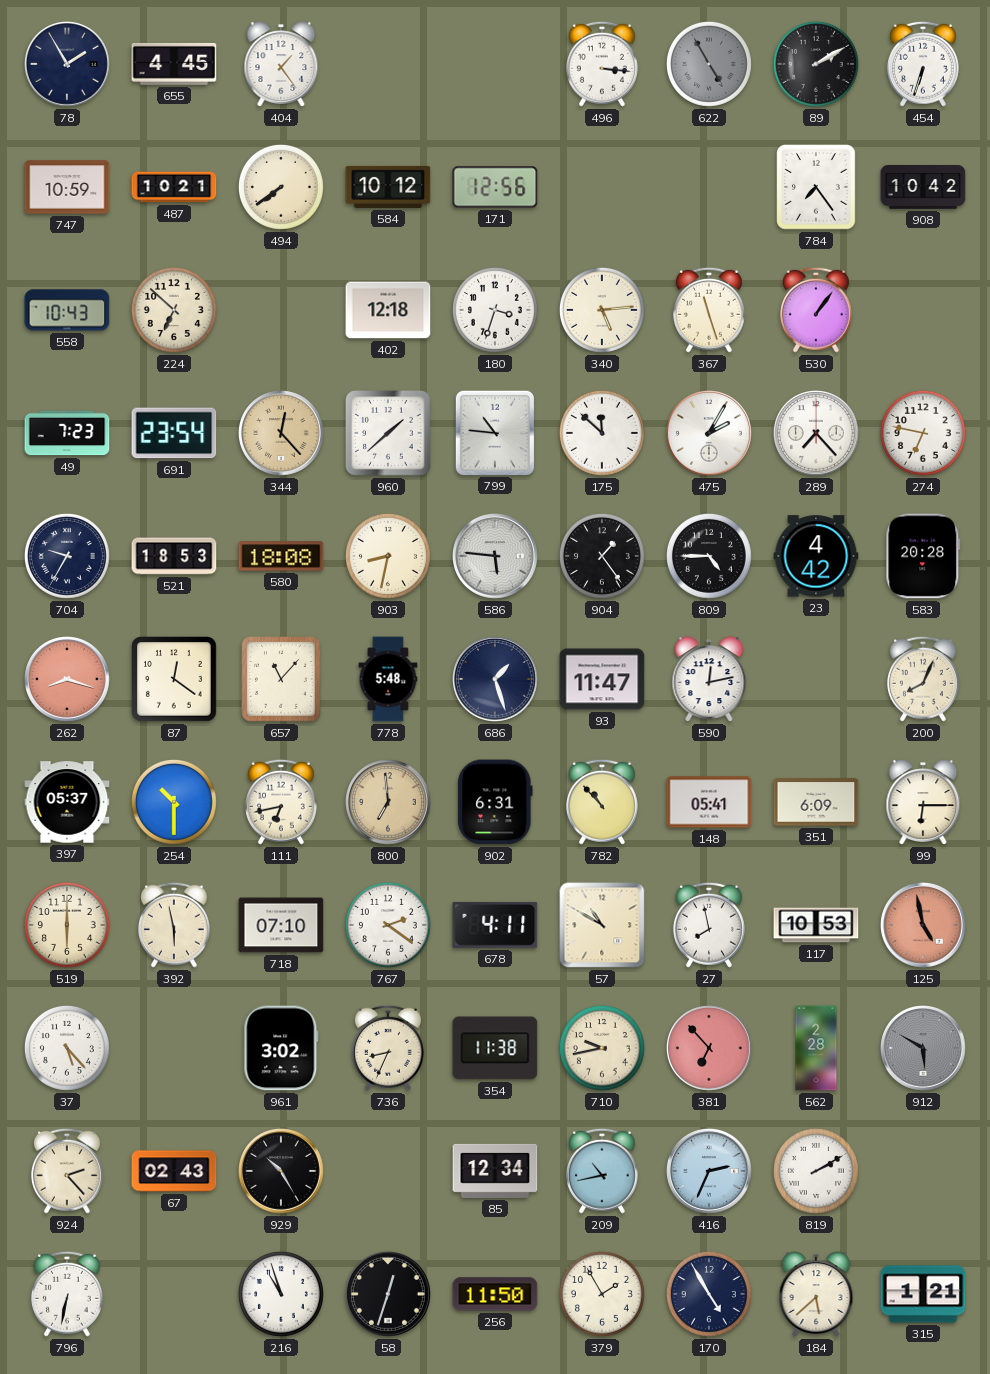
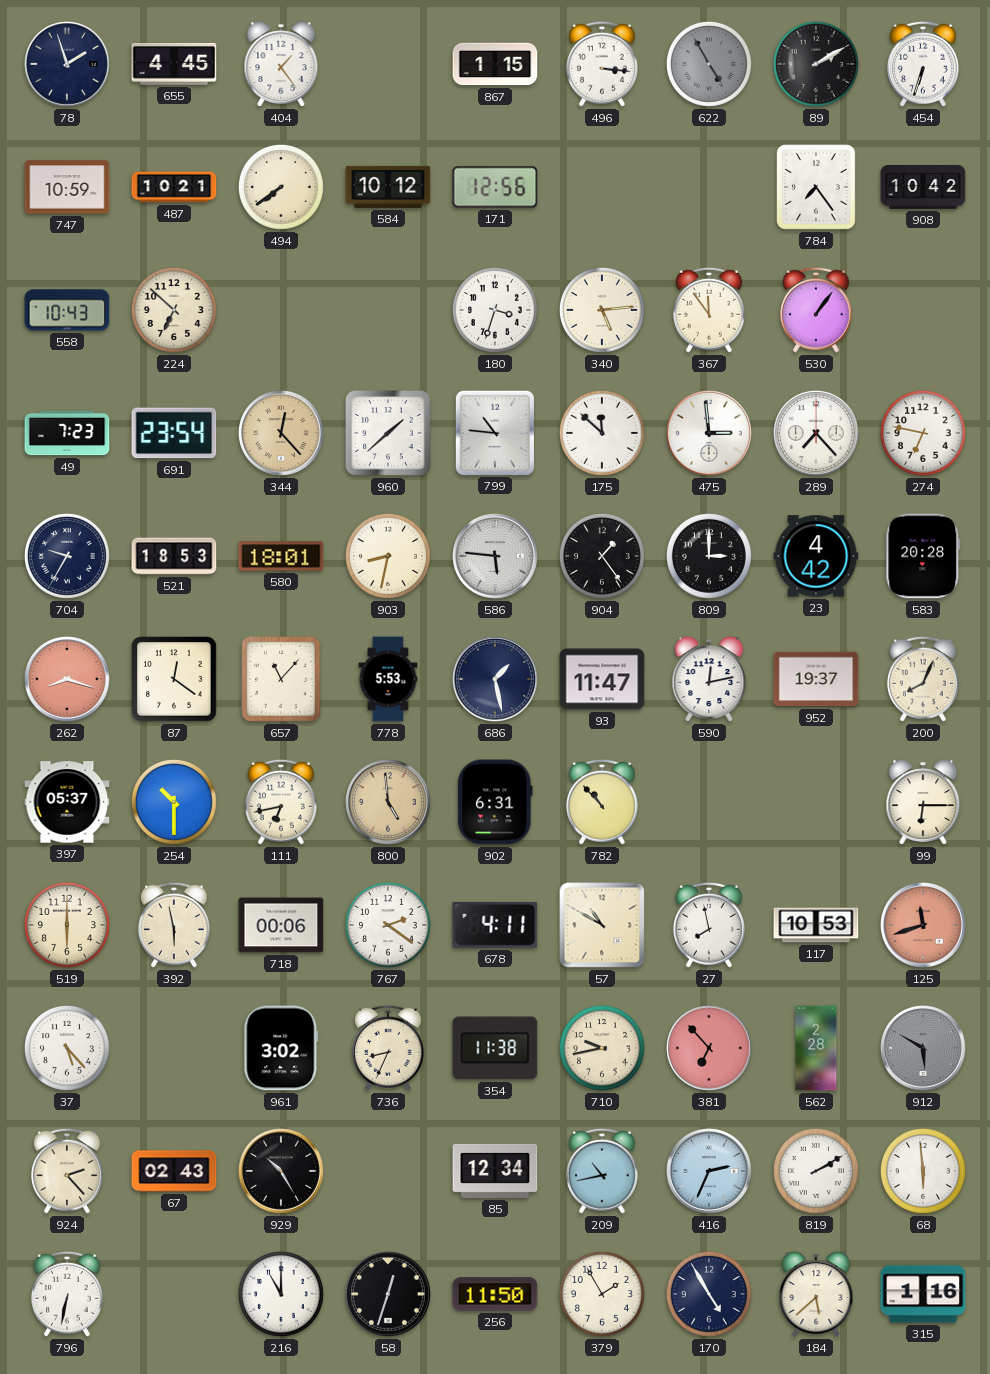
78: 1:55 -> 1:57 (68, 65)
867: none -> 1:15 (495, 64)
402: 12:18 -> none (388, 310)
367: 11:27 -> 11:54 (709, 310)
475: 2:05 -> 2:59 (710, 434)
580: 18:08 -> 18:01 (281, 556)
809: 4:45 -> 3:00 (709, 556)
778: 5:48 -> 5:53 (388, 679)
686: 1:27 -> 1:28 (496, 680)
952: none -> 19:37 (816, 679)
800: 6:59 -> 4:59 (389, 803)
148: 05:41 -> none (709, 802)
351: 6:09 -> none (816, 802)
718: 07:10 -> 00:06 (281, 925)
125: 4:58 -> 11:42 (924, 926)
68: none -> 5:59 (923, 1171)
216: 10:57 -> 11:00 (281, 1294)
315: 1:21 -> 1:16 (923, 1294)
